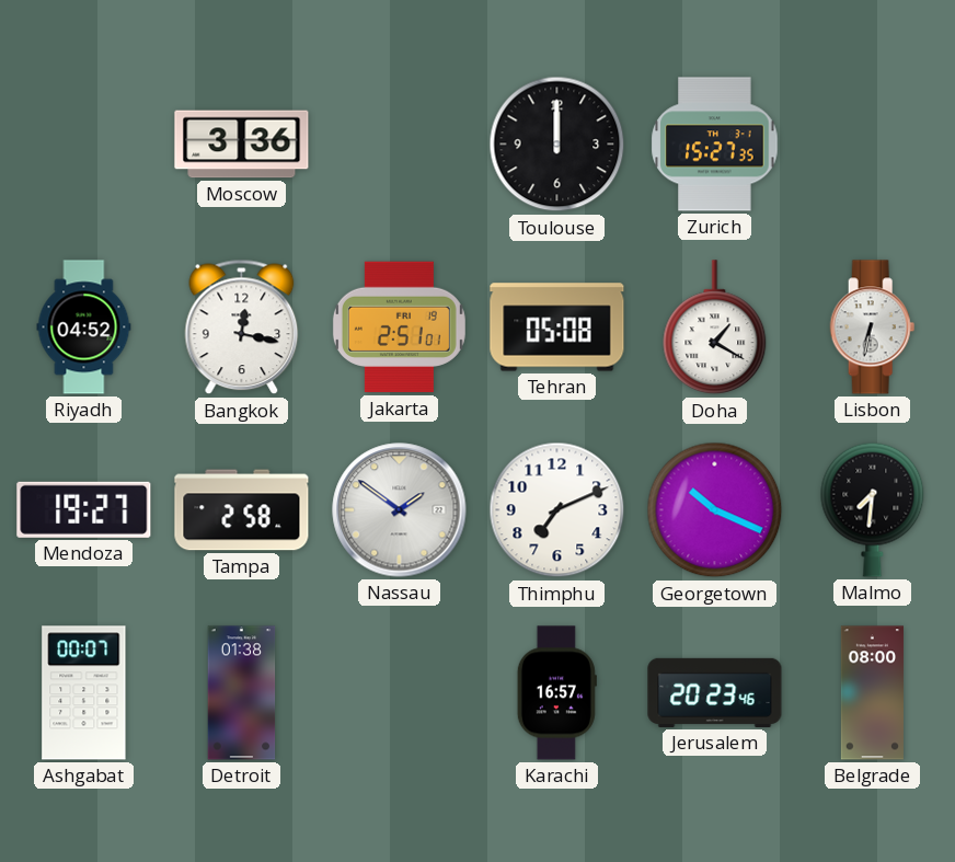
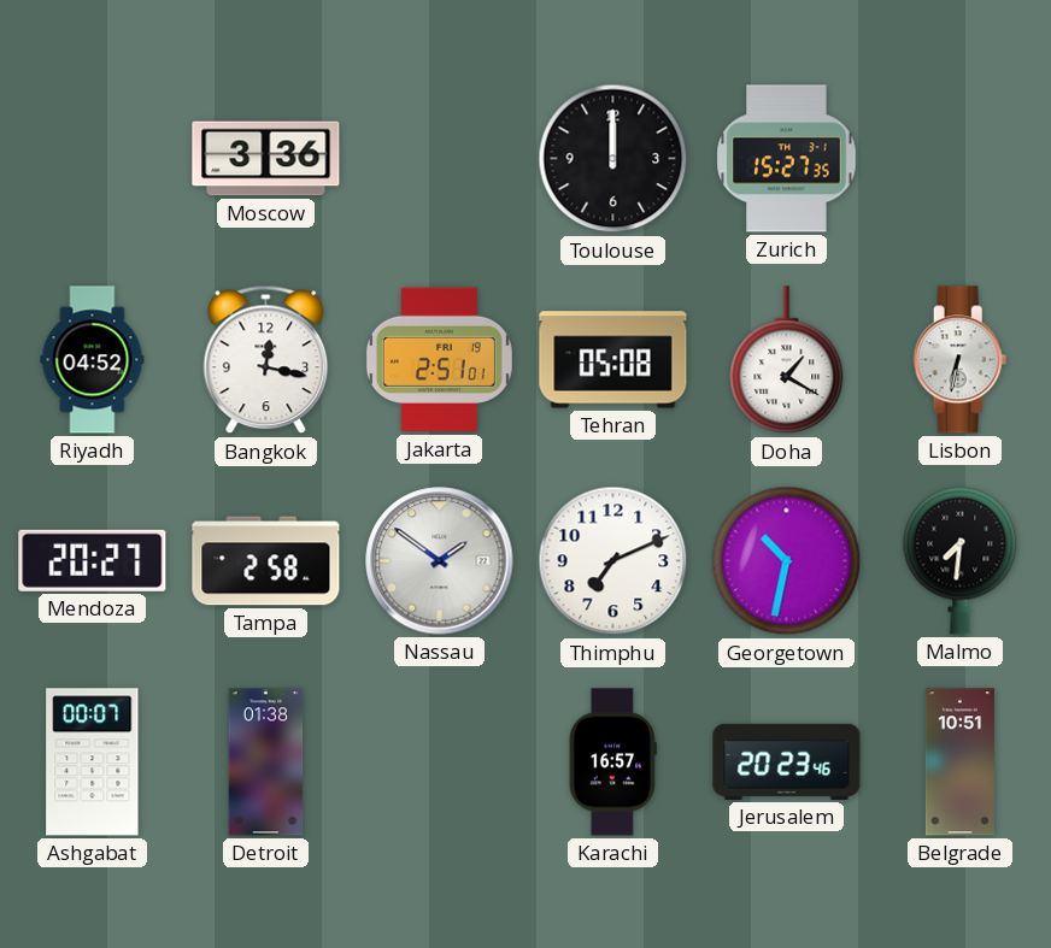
Mendoza: 19:27 -> 20:27 (93, 560)
Georgetown: 10:19 -> 10:32 (787, 561)
Belgrade: 08:00 -> 10:51 (959, 762)
